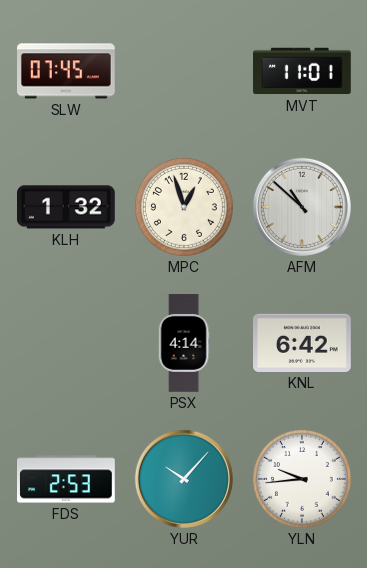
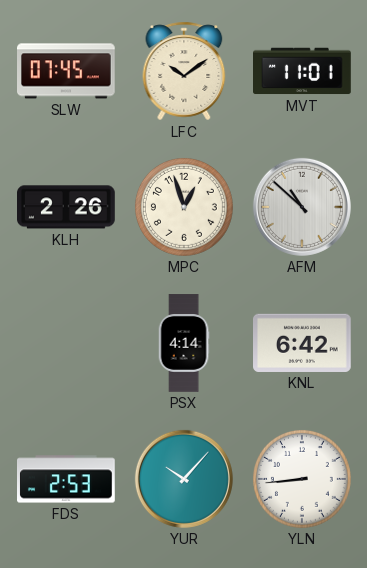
LFC: none -> 10:09 (184, 71)
KLH: 1:32 -> 2:26 (67, 207)
YLN: 9:44 -> 8:44 (302, 479)
